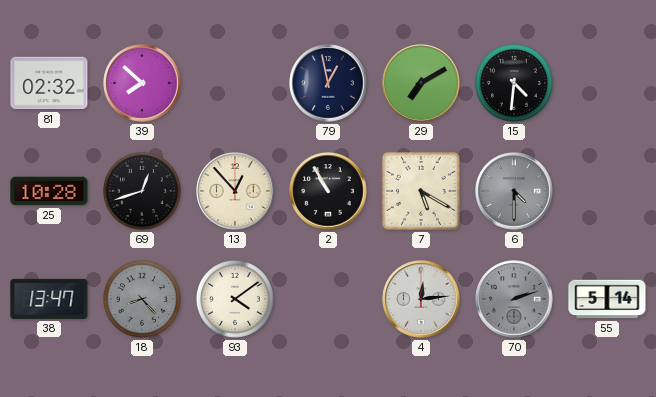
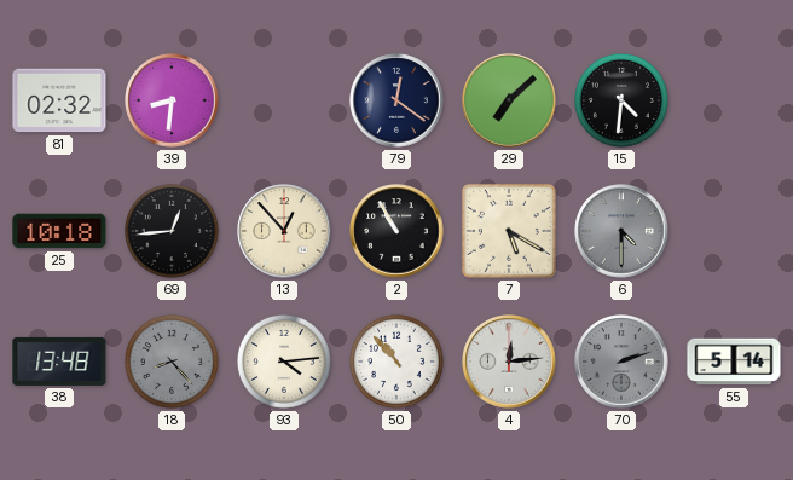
39: 7:52 -> 8:31 (172, 100)
79: 12:58 -> 12:21 (396, 100)
29: 7:10 -> 7:08 (509, 100)
25: 10:28 -> 10:18 (59, 231)
69: 12:42 -> 12:44 (172, 231)
38: 13:47 -> 13:48 (59, 362)
93: 4:09 -> 4:14 (284, 362)
50: none -> 10:53 (396, 362)
